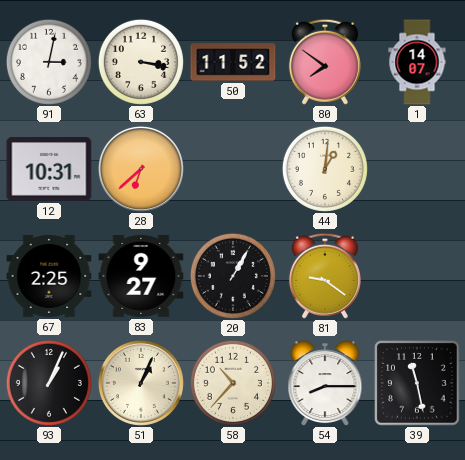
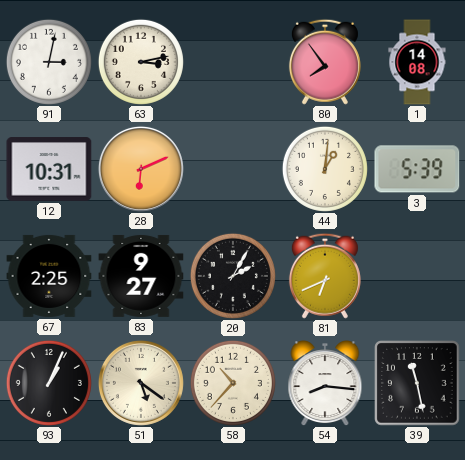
63: 3:17 -> 3:13 (141, 62)
50: 11:52 -> none (233, 62)
80: 7:51 -> 7:54 (325, 62)
1: 14:07 -> 14:08 (417, 62)
28: 6:38 -> 6:11 (141, 169)
3: none -> 5:39 (417, 169)
20: 1:05 -> 2:05 (233, 276)
81: 9:21 -> 6:41 (325, 276)
51: 1:04 -> 5:21 (141, 383)
54: 8:15 -> 8:16 (325, 383)
